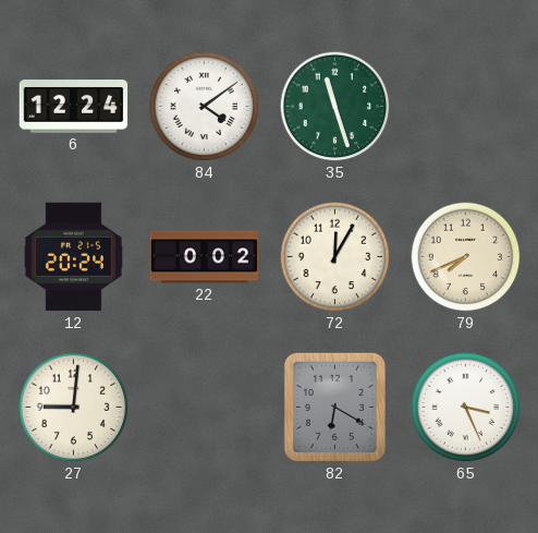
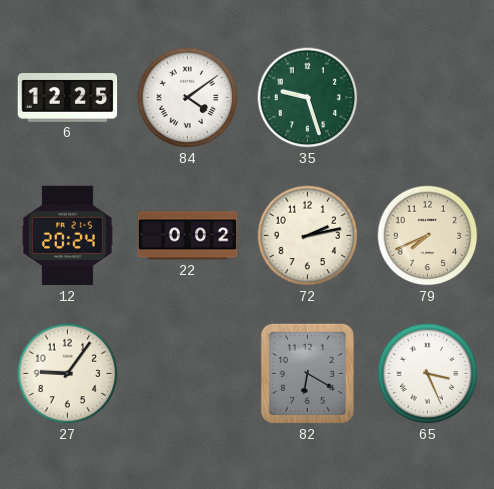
6: 12:24 -> 12:25 (68, 98)
35: 11:27 -> 9:27 (308, 98)
72: 12:05 -> 2:13 (308, 236)
27: 9:01 -> 9:06 (68, 374)
